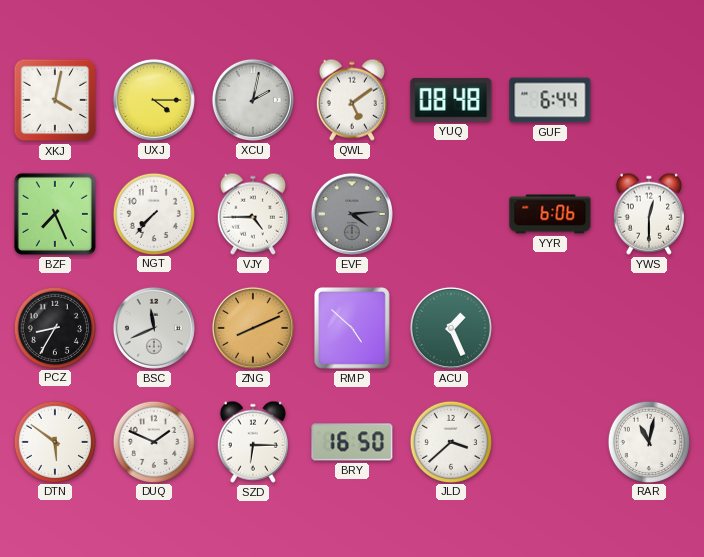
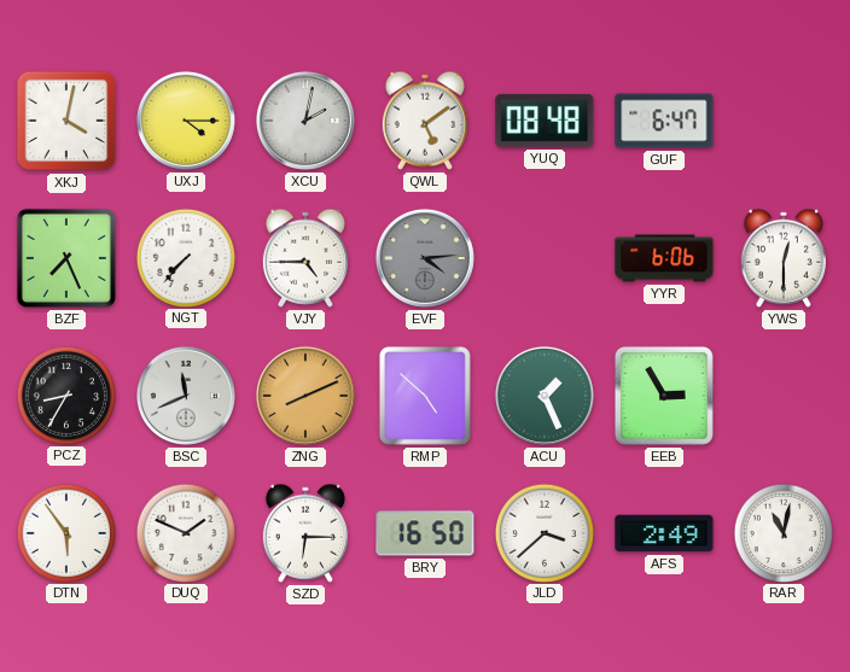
GUF: 6:44 -> 6:47 (664, 121)
EEB: none -> 2:55 (664, 396)
DTN: 5:51 -> 5:54 (65, 532)
AFS: none -> 2:49 (664, 533)
